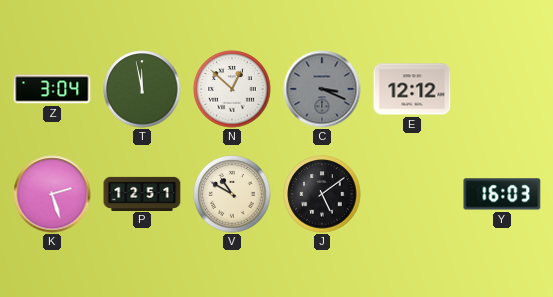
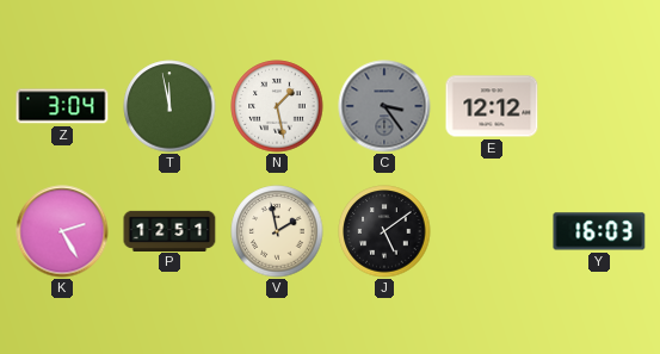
N: 12:52 -> 1:28 (277, 106)
C: 3:19 -> 3:24 (384, 106)
K: 2:27 -> 2:25 (62, 231)
V: 10:50 -> 1:58 (277, 231)
